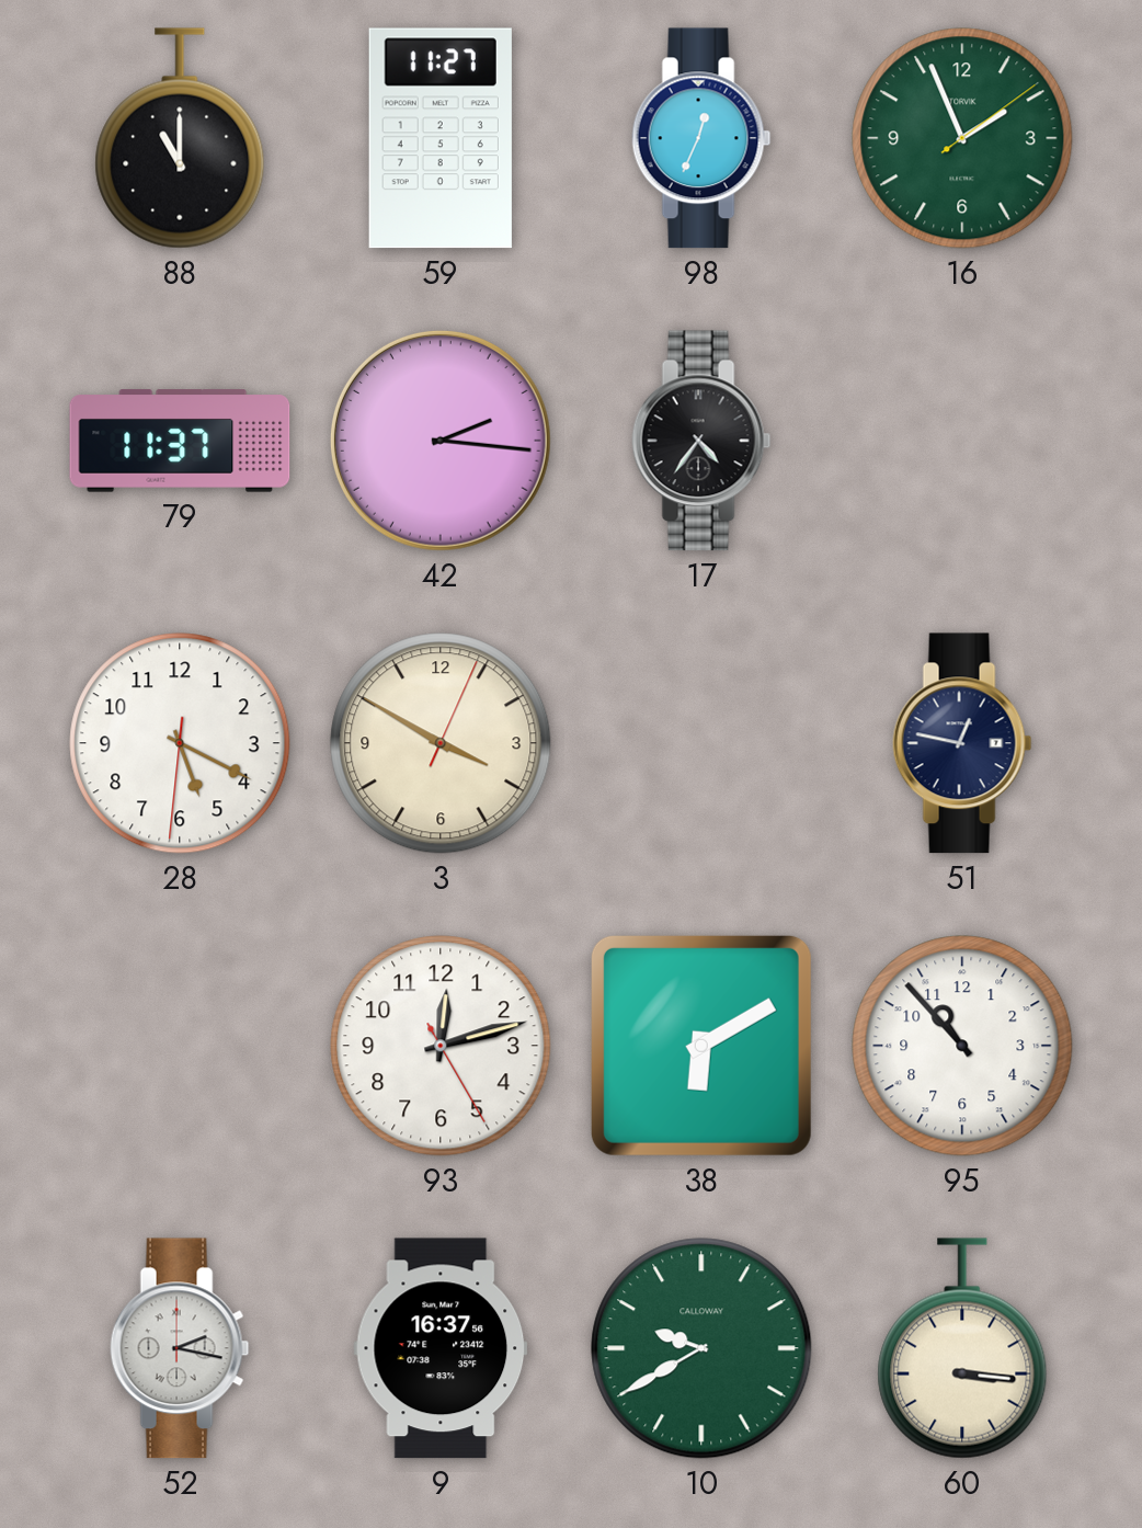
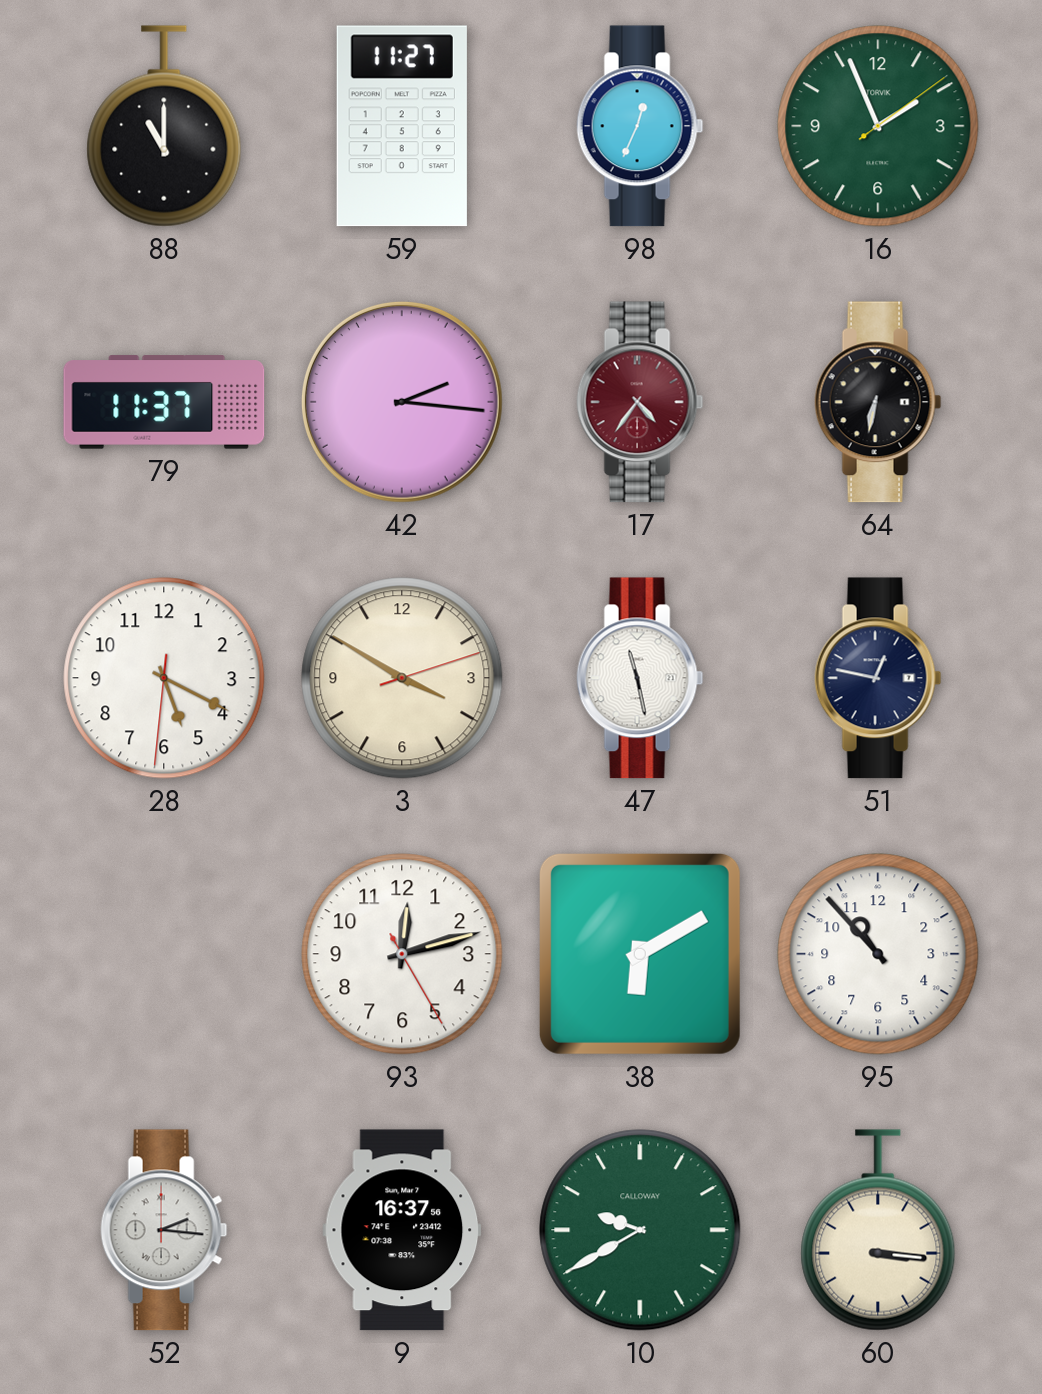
17 dial: black -> burgundy (640, 402)
64: none -> 6:32 (878, 402)
3: 3:50:04 -> 3:50:12 (402, 678)
47: none -> 11:28 (640, 678)
52: 2:17 -> 2:16 (164, 1230)
